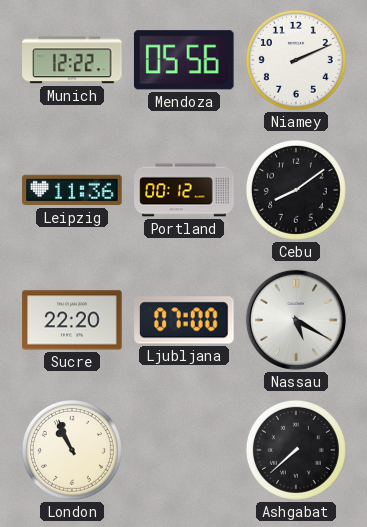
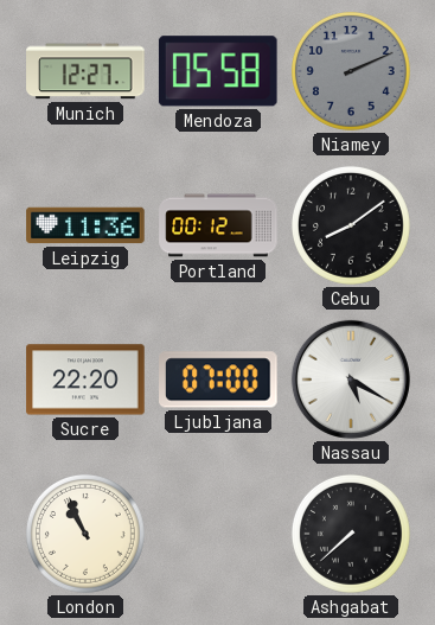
Munich: 12:22 -> 12:27 (85, 71)
Mendoza: 05:56 -> 05:58 (218, 71)
Niamey dial: white -> grey (351, 71)
